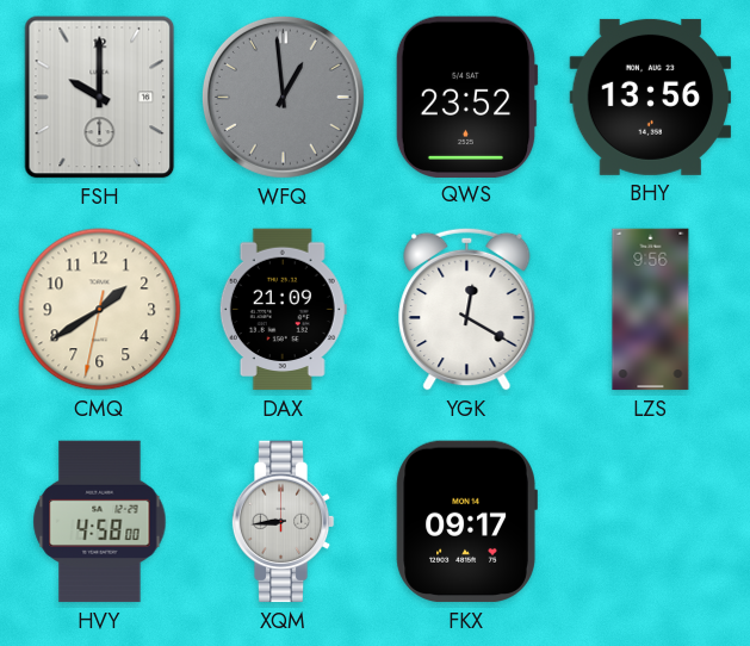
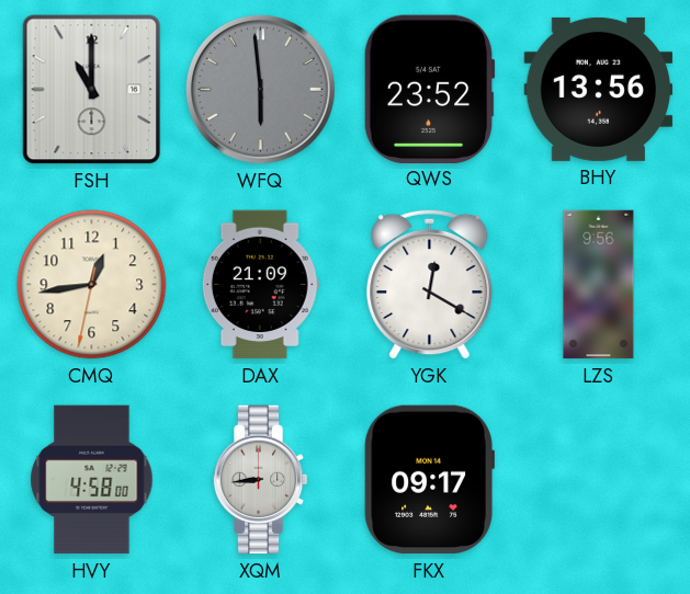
FSH: 10:00 -> 11:00 (92, 90)
WFQ: 12:59 -> 5:59 (260, 89)
CMQ: 1:39 -> 12:43 (92, 285)
